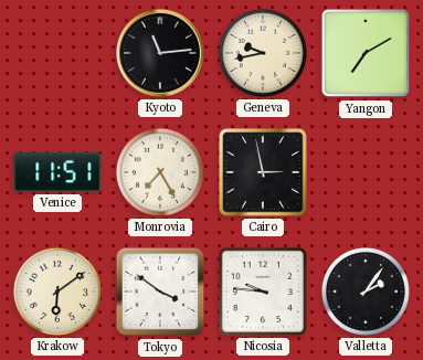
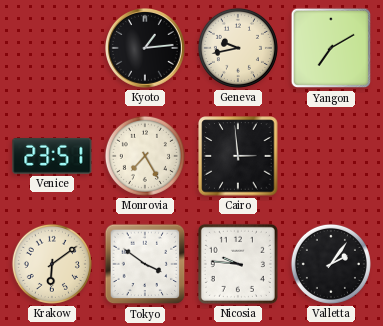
Kyoto: 11:14 -> 1:14 (146, 49)
Venice: 11:51 -> 23:51 (52, 156)
Cairo: 2:58 -> 2:59 (238, 156)
